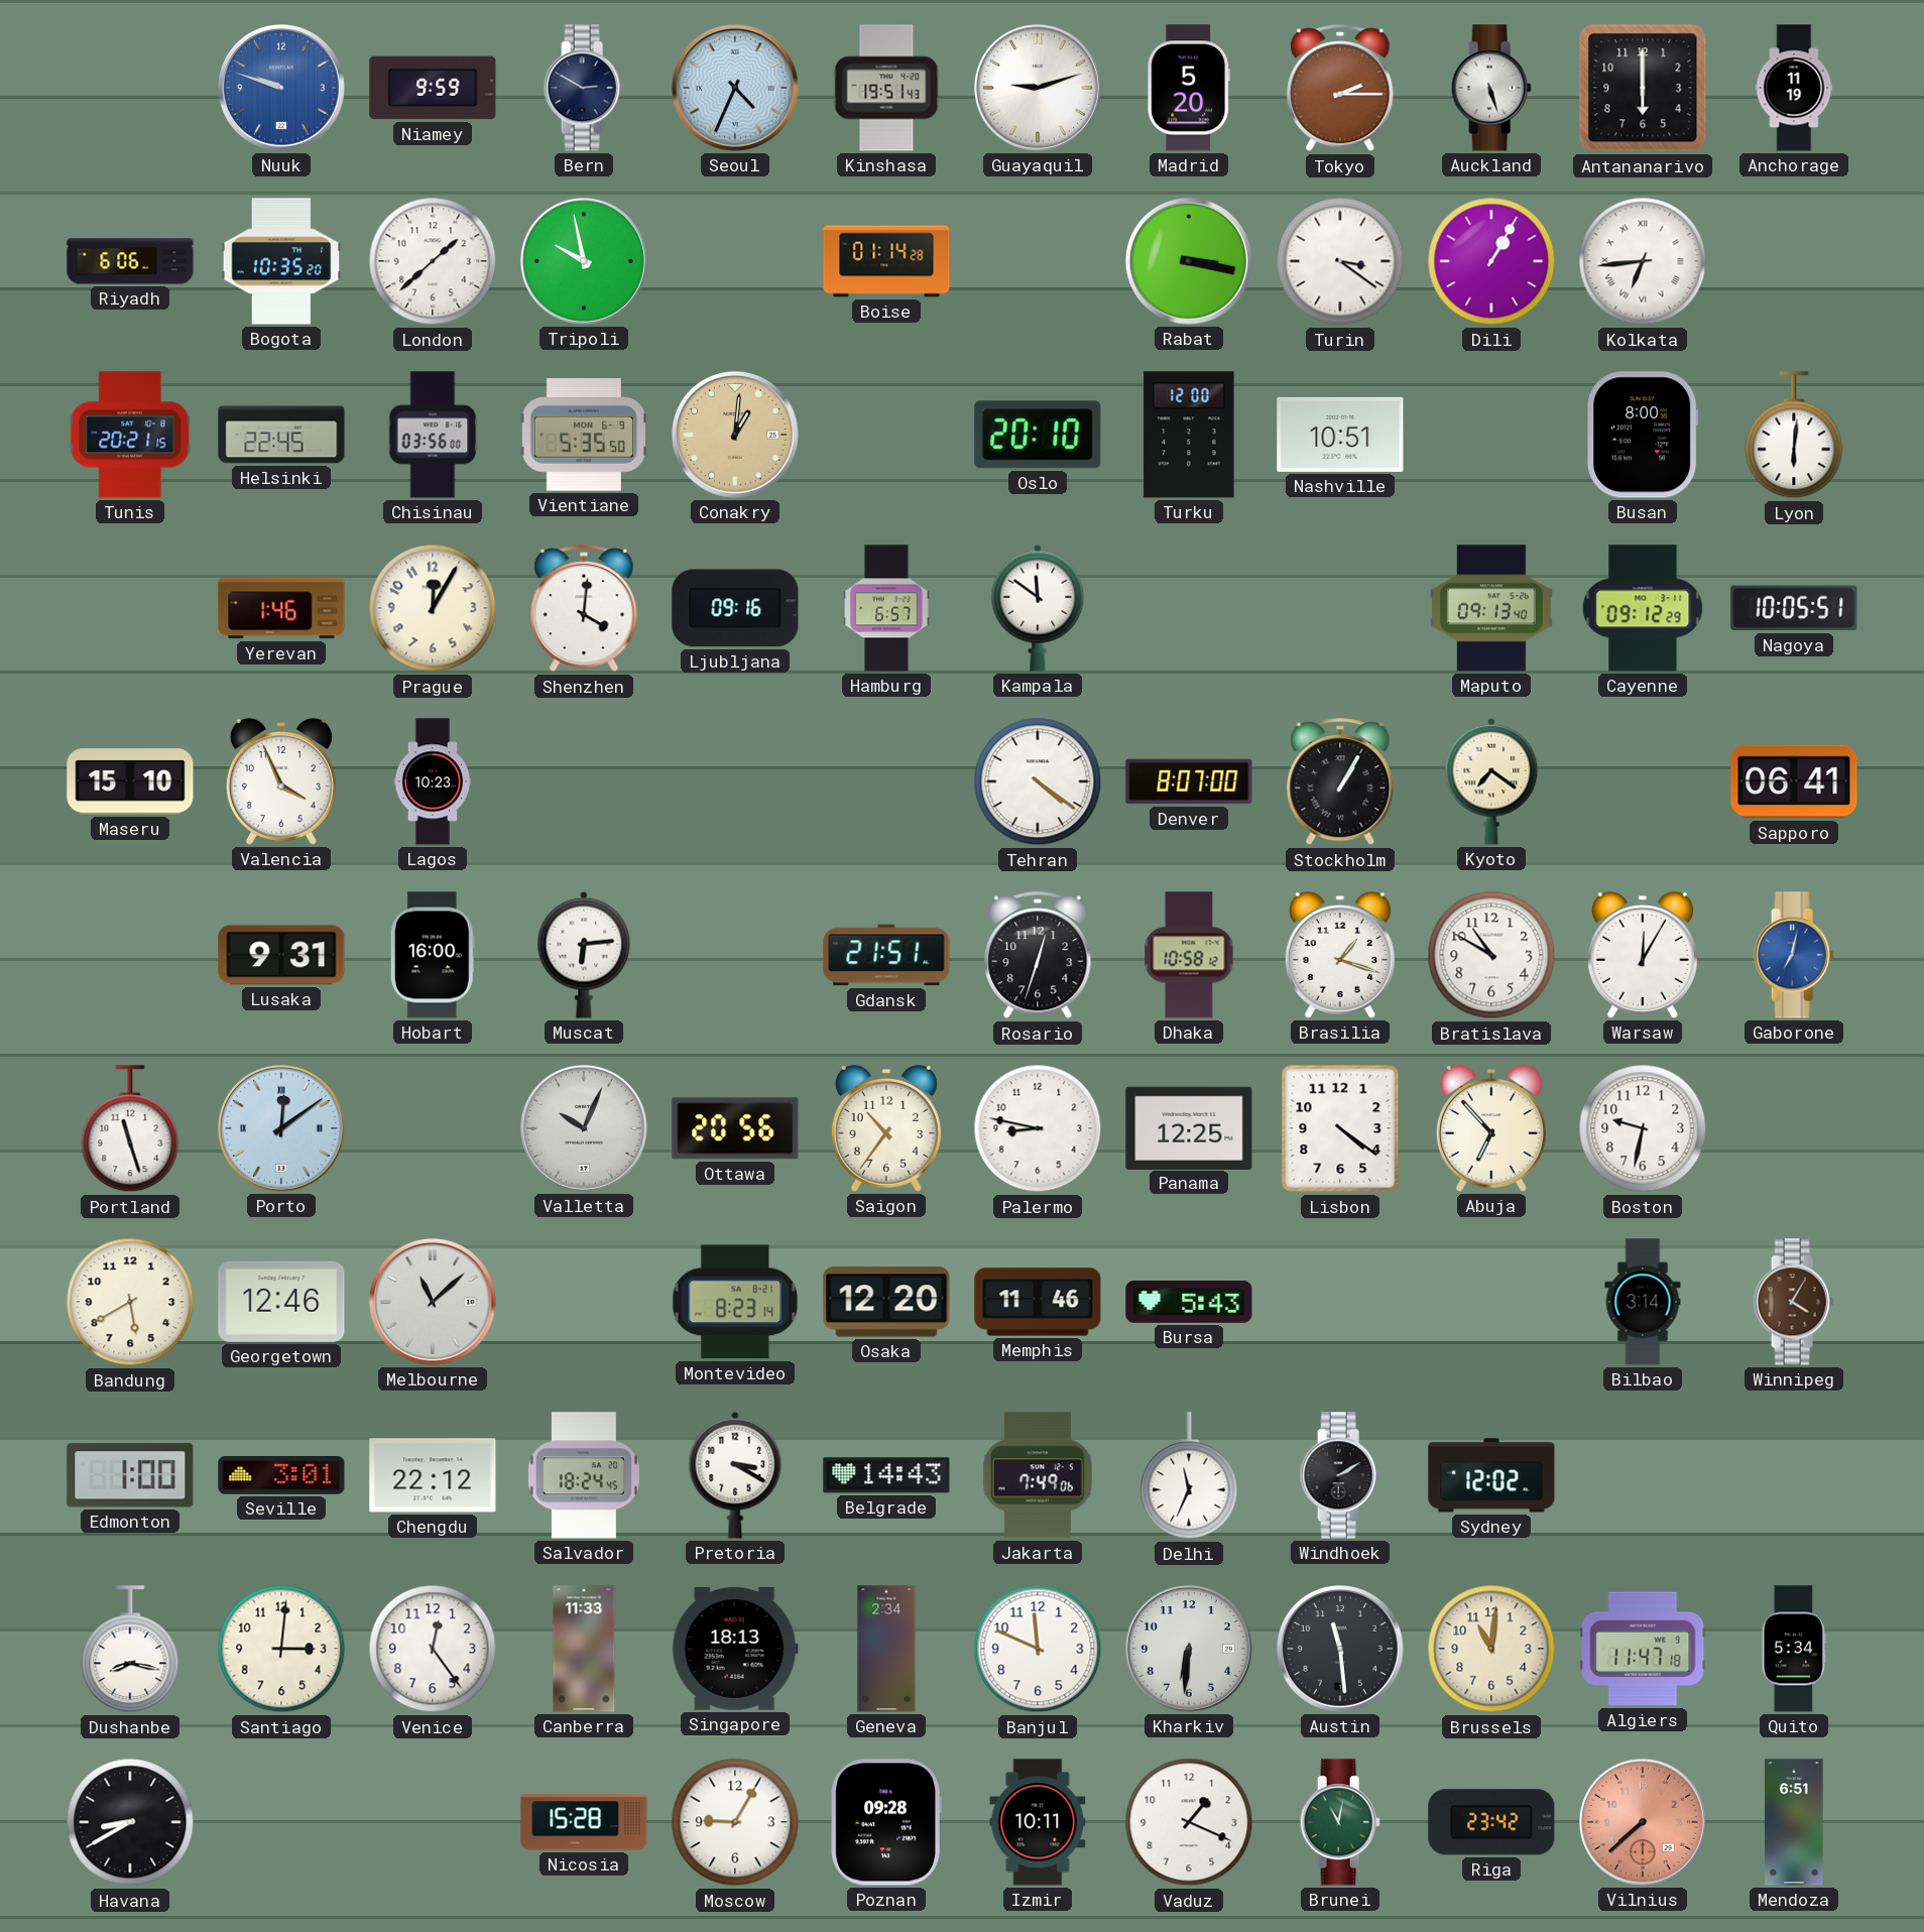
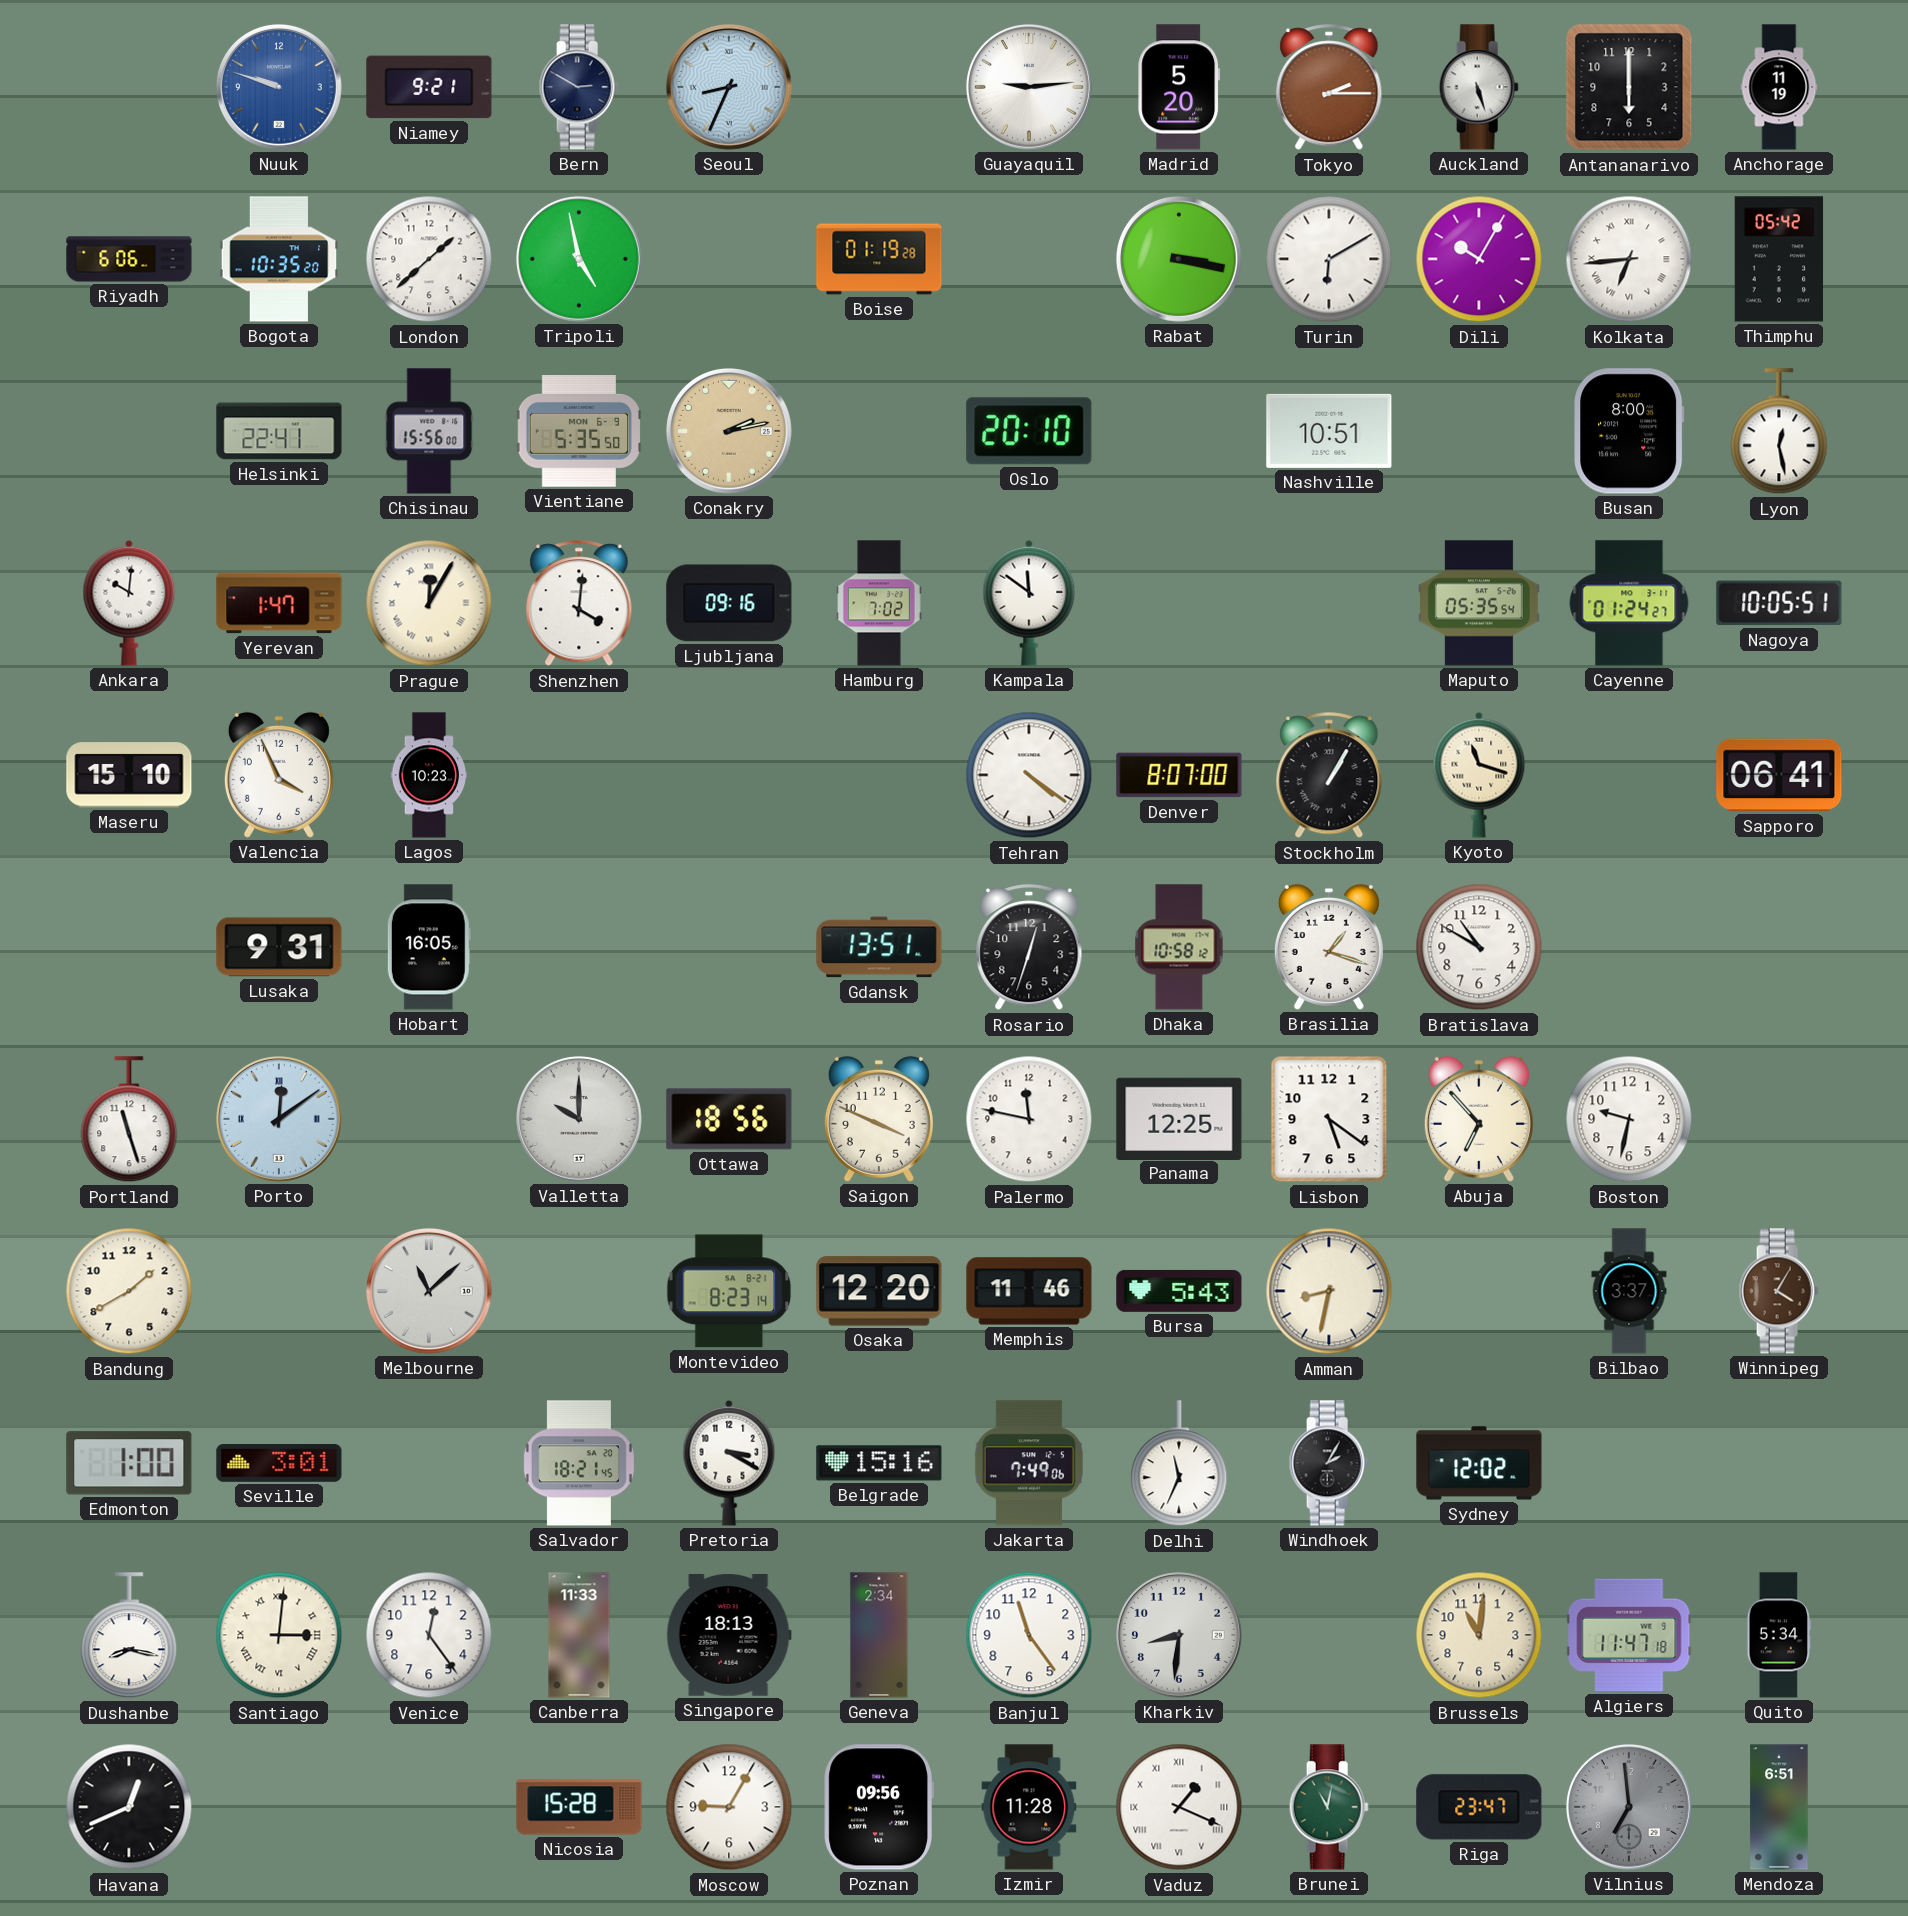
Niamey: 9:59 -> 9:21 (429, 87)
Seoul: 4:34 -> 8:34 (729, 87)
Kinshasa: 19:51 -> none (886, 88)
Guayaquil: 9:12 -> 9:14 (1029, 87)
Tripoli: 9:58 -> 4:58 (579, 259)
Boise: 01:14 -> 01:19 (879, 259)
Turin: 3:21 -> 6:10 (1329, 259)
Dili: 1:05 -> 10:05 (1479, 259)
Thimphu: none -> 05:42 (1779, 259)
Tunis: 20:21 -> none (130, 435)
Helsinki: 22:45 -> 22:41 (279, 431)
Chisinau: 03:56 -> 15:56 (429, 431)
Conakry: 1:01 -> 2:13 (729, 431)
Turku: 12:00 -> none (1189, 435)
Lyon: 6:01 -> 12:28 (1779, 432)
Ankara: none -> 10:01 (129, 603)
Yerevan: 1:46 -> 1:47 (279, 603)
Prague numerals: Arabic -> Roman (429, 603)
Hamburg: 6:57 -> 7:02 (879, 603)
Maputo: 09:13 -> 05:35 (1479, 603)
Cayenne: 09:12 -> 01:24 (1629, 603)
Kyoto: 7:21 -> 11:18 (1479, 775)
Hobart: 16:00 -> 16:05 (429, 947)
Muscat: 6:14 -> none (584, 955)
Gdansk: 21:51 -> 13:51 (879, 947)
Warsaw: 12:05 -> none (1643, 955)
Gaborone: 7:02 -> none (1794, 955)
Valletta: 10:04 -> 10:00 (579, 1119)
Ottawa: 20:56 -> 18:56 (729, 1119)
Saigon: 10:36 -> 3:49 (879, 1119)
Palermo: 8:47 -> 11:47 (1029, 1119)
Lisbon: 4:21 -> 5:21 (1329, 1119)
Bandung: 5:40 -> 1:40 (129, 1291)
Georgetown: 12:46 -> none (281, 1302)
Amman: none -> 8:32 (1329, 1291)
Bilbao: 3:14 -> 3:37 (1629, 1291)
Chengdu: 22:12 -> none (433, 1475)
Salvador: 18:24 -> 18:21 (579, 1463)
Belgrade: 14:43 -> 15:16 (879, 1463)
Windhoek: 2:10 -> 2:05 (1329, 1463)
Santiago numerals: Arabic -> Roman (279, 1635)
Banjul: 11:49 -> 11:24 (1029, 1635)
Kharkiv: 6:31 -> 8:31 (1179, 1635)
Austin: 11:29 -> none (1340, 1649)
Havana: 8:40 -> 12:41 (129, 1807)
Poznan: 09:28 -> 09:56 (879, 1807)
Izmir: 10:11 -> 11:28 (1029, 1807)
Vaduz numerals: Arabic -> Roman (1179, 1807)
Riga: 23:42 -> 23:47 (1479, 1807)
Vilnius: 7:38 -> 6:59 (1629, 1807)
Vilnius dial: salmon -> grey (1629, 1807)
